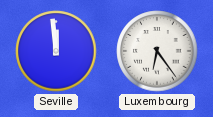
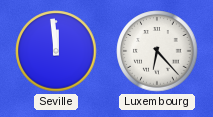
Luxembourg: 6:24 -> 6:23 (157, 51)
